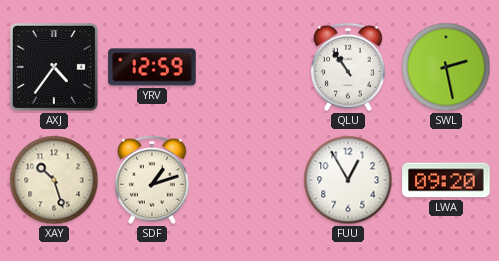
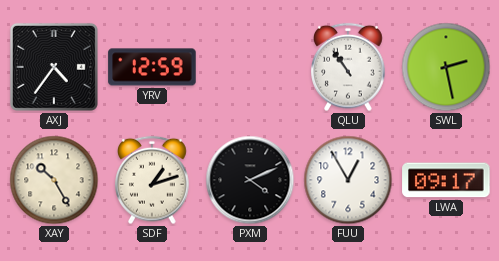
XAY: 10:27 -> 10:25 (54, 180)
PXM: none -> 4:11 (250, 180)
LWA: 09:20 -> 09:17 (446, 180)
